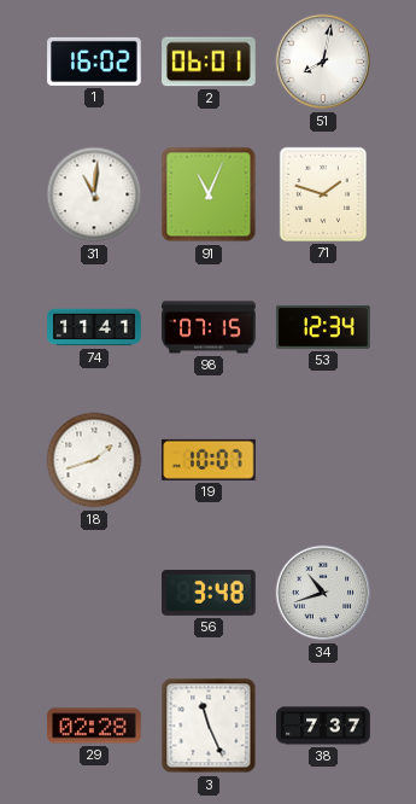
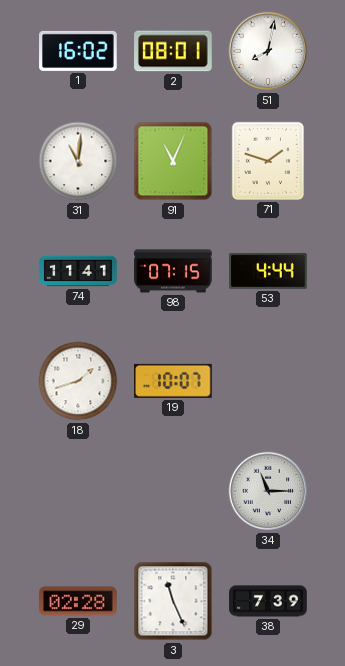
2: 06:01 -> 08:01 (173, 51)
53: 12:34 -> 4:44 (268, 272)
56: 3:48 -> none (209, 594)
34: 10:42 -> 11:15 (268, 491)
38: 7:37 -> 7:39 (268, 601)
